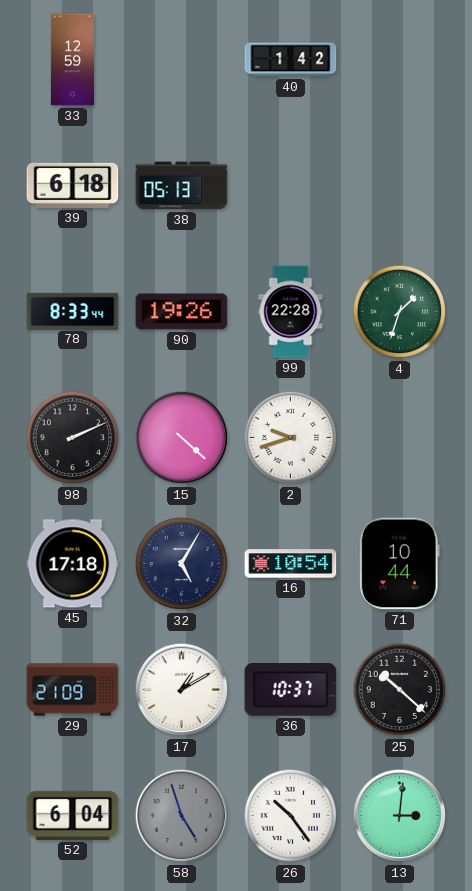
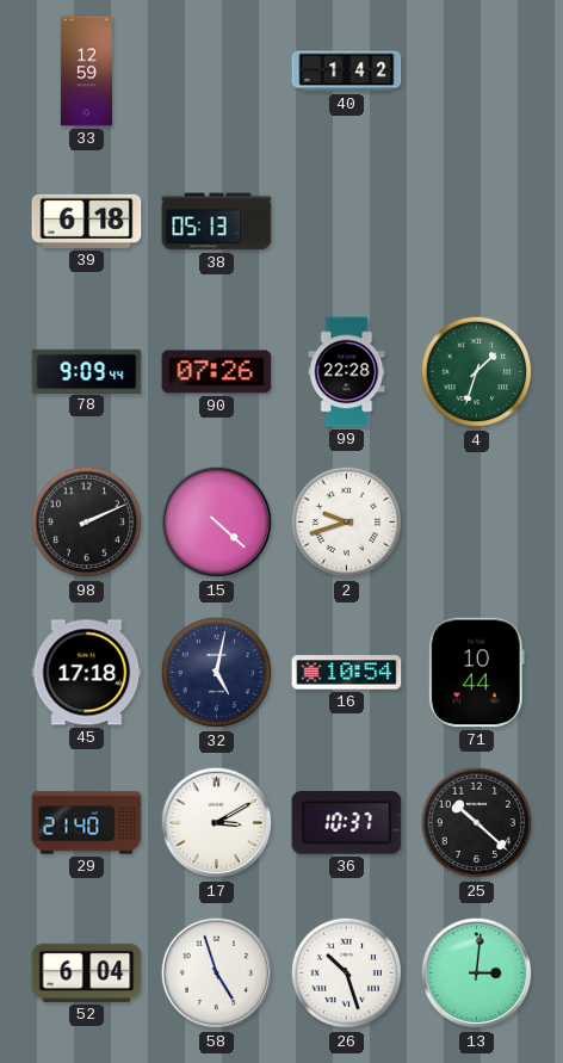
78: 8:33 -> 9:09 (87, 371)
90: 19:26 -> 07:26 (217, 372)
32: 5:05 -> 5:02 (217, 673)
29: 21:09 -> 21:40 (87, 823)
17: 1:10 -> 3:10 (217, 823)
58 dial: grey -> white (217, 974)
26: 10:24 -> 10:27 (347, 974)
